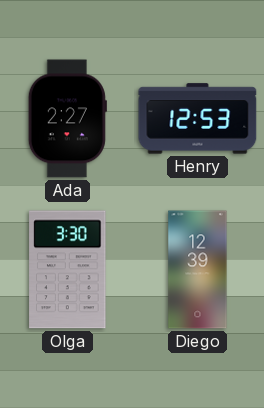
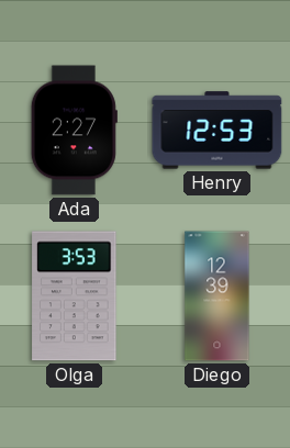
Olga: 3:30 -> 3:53 (75, 296)
